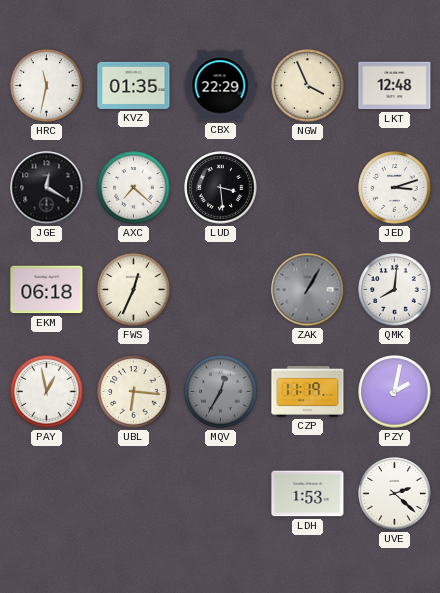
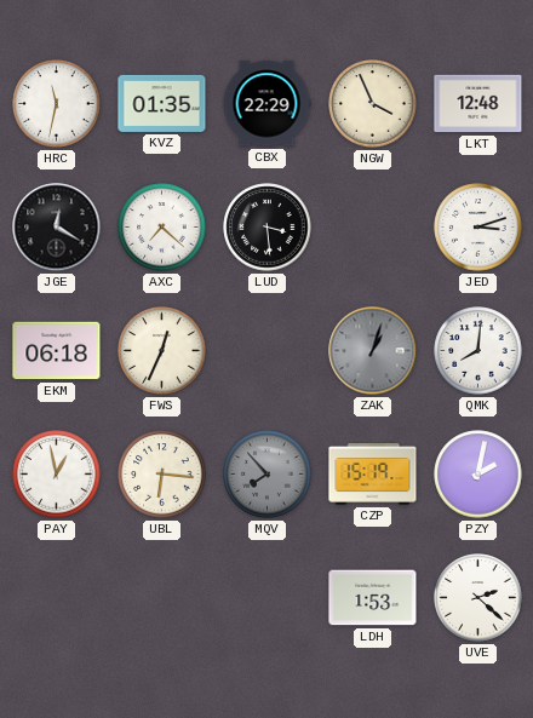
ZAK: 1:05 -> 1:03 (373, 351)
MQV: 12:35 -> 7:53 (268, 475)
CZP: 11:19 -> 15:19 (373, 475)
